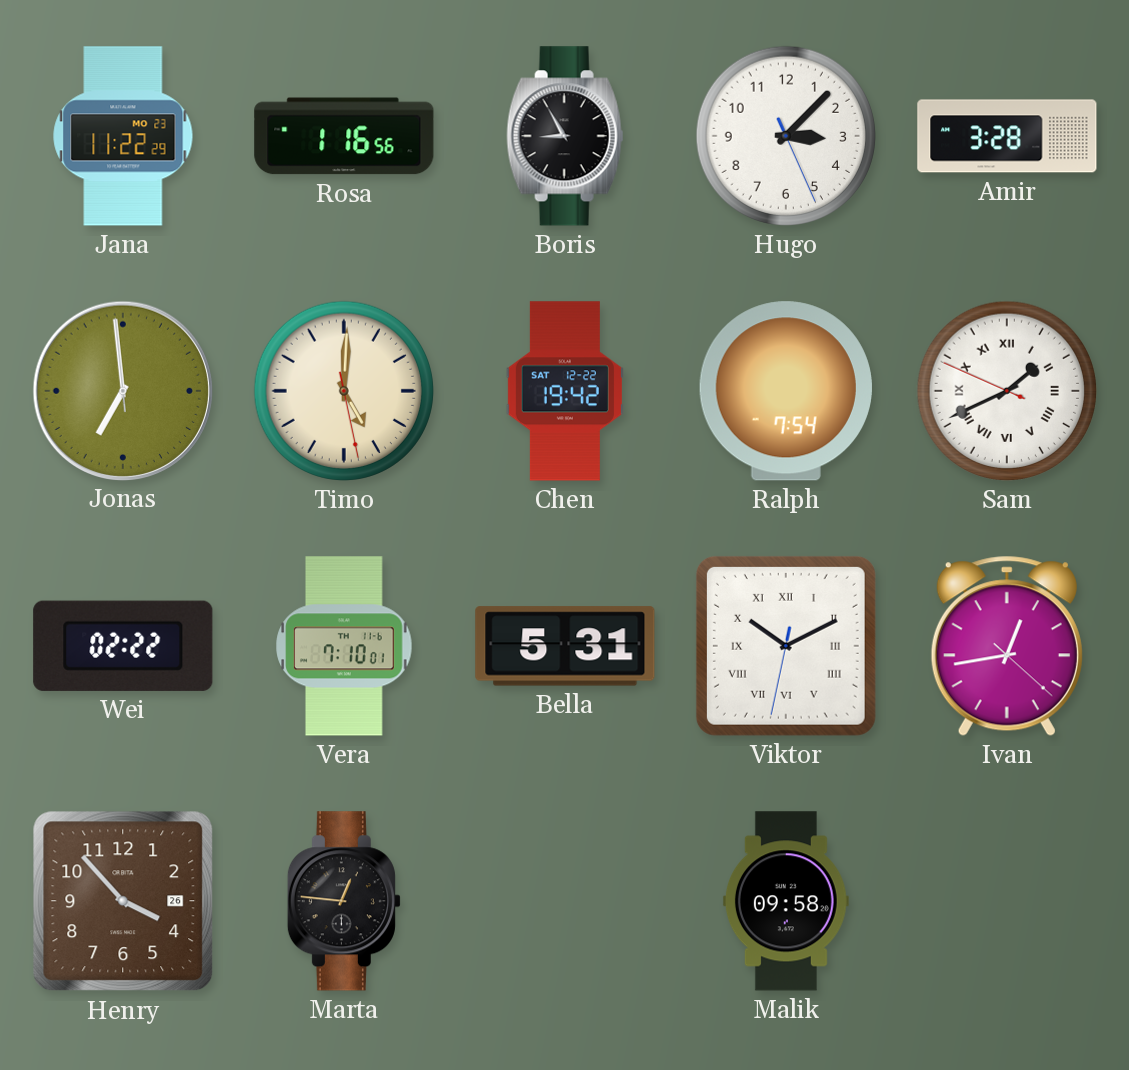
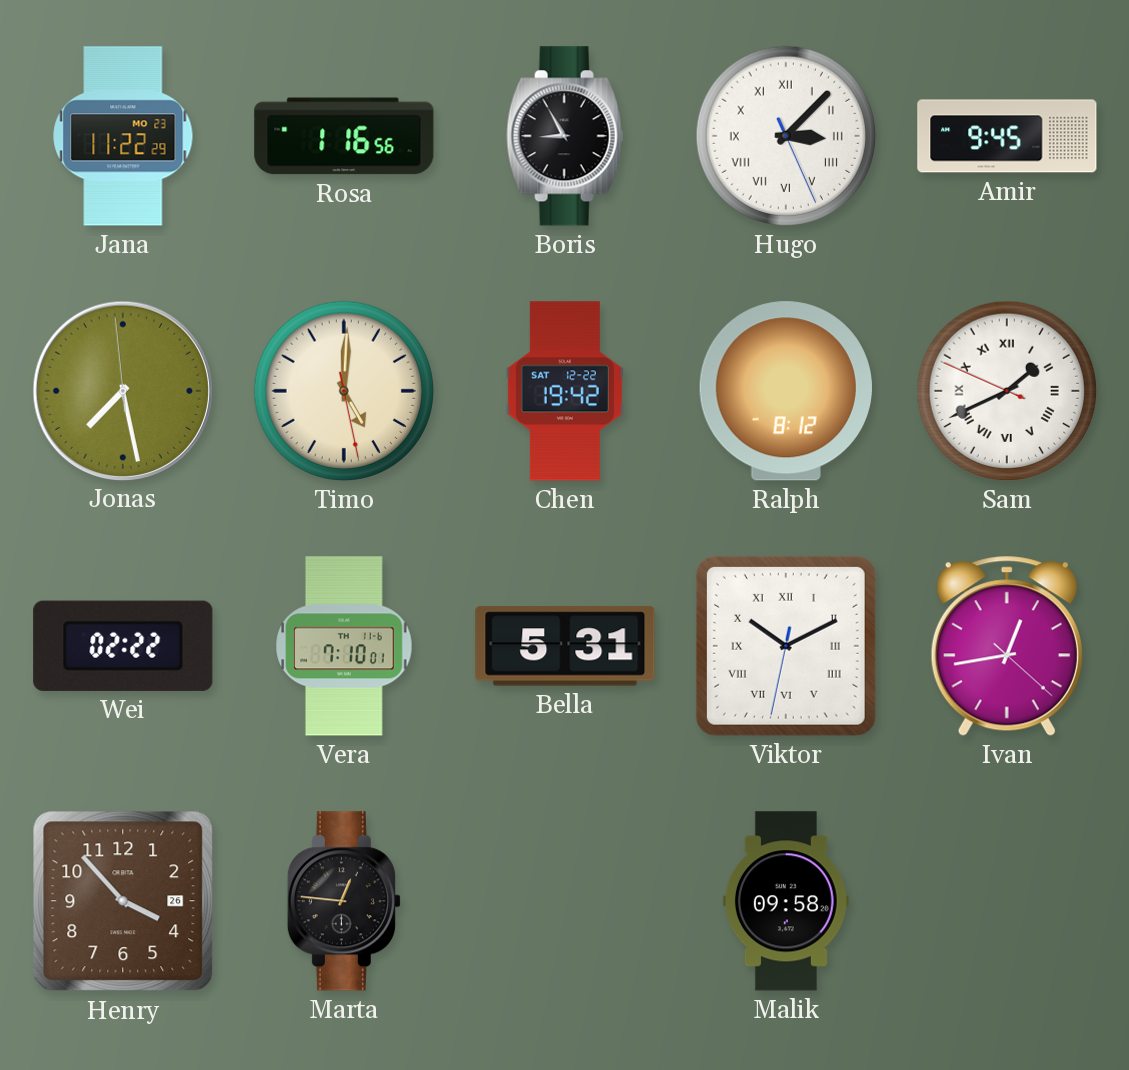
Hugo numerals: Arabic -> Roman (786, 136)
Amir: 3:28 -> 9:45 (1007, 136)
Jonas: 6:58 -> 7:27 (122, 390)
Ralph: 7:54 -> 8:12 (786, 391)
